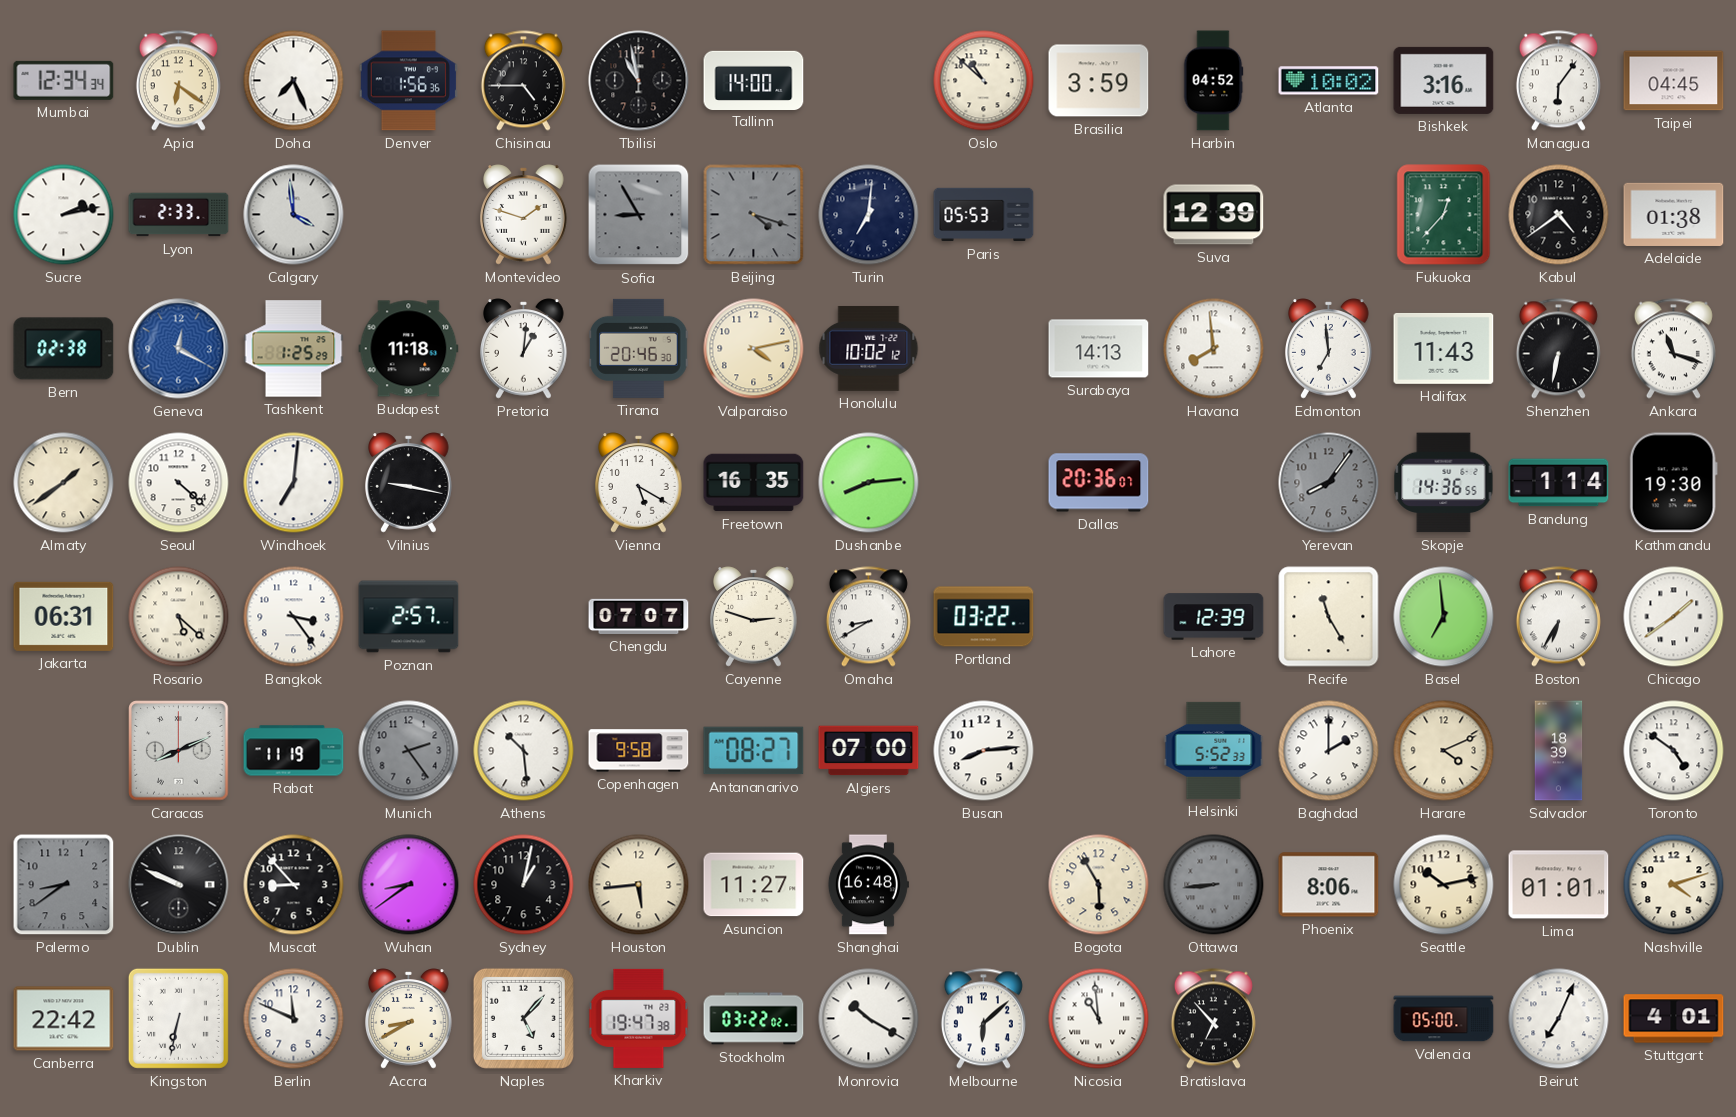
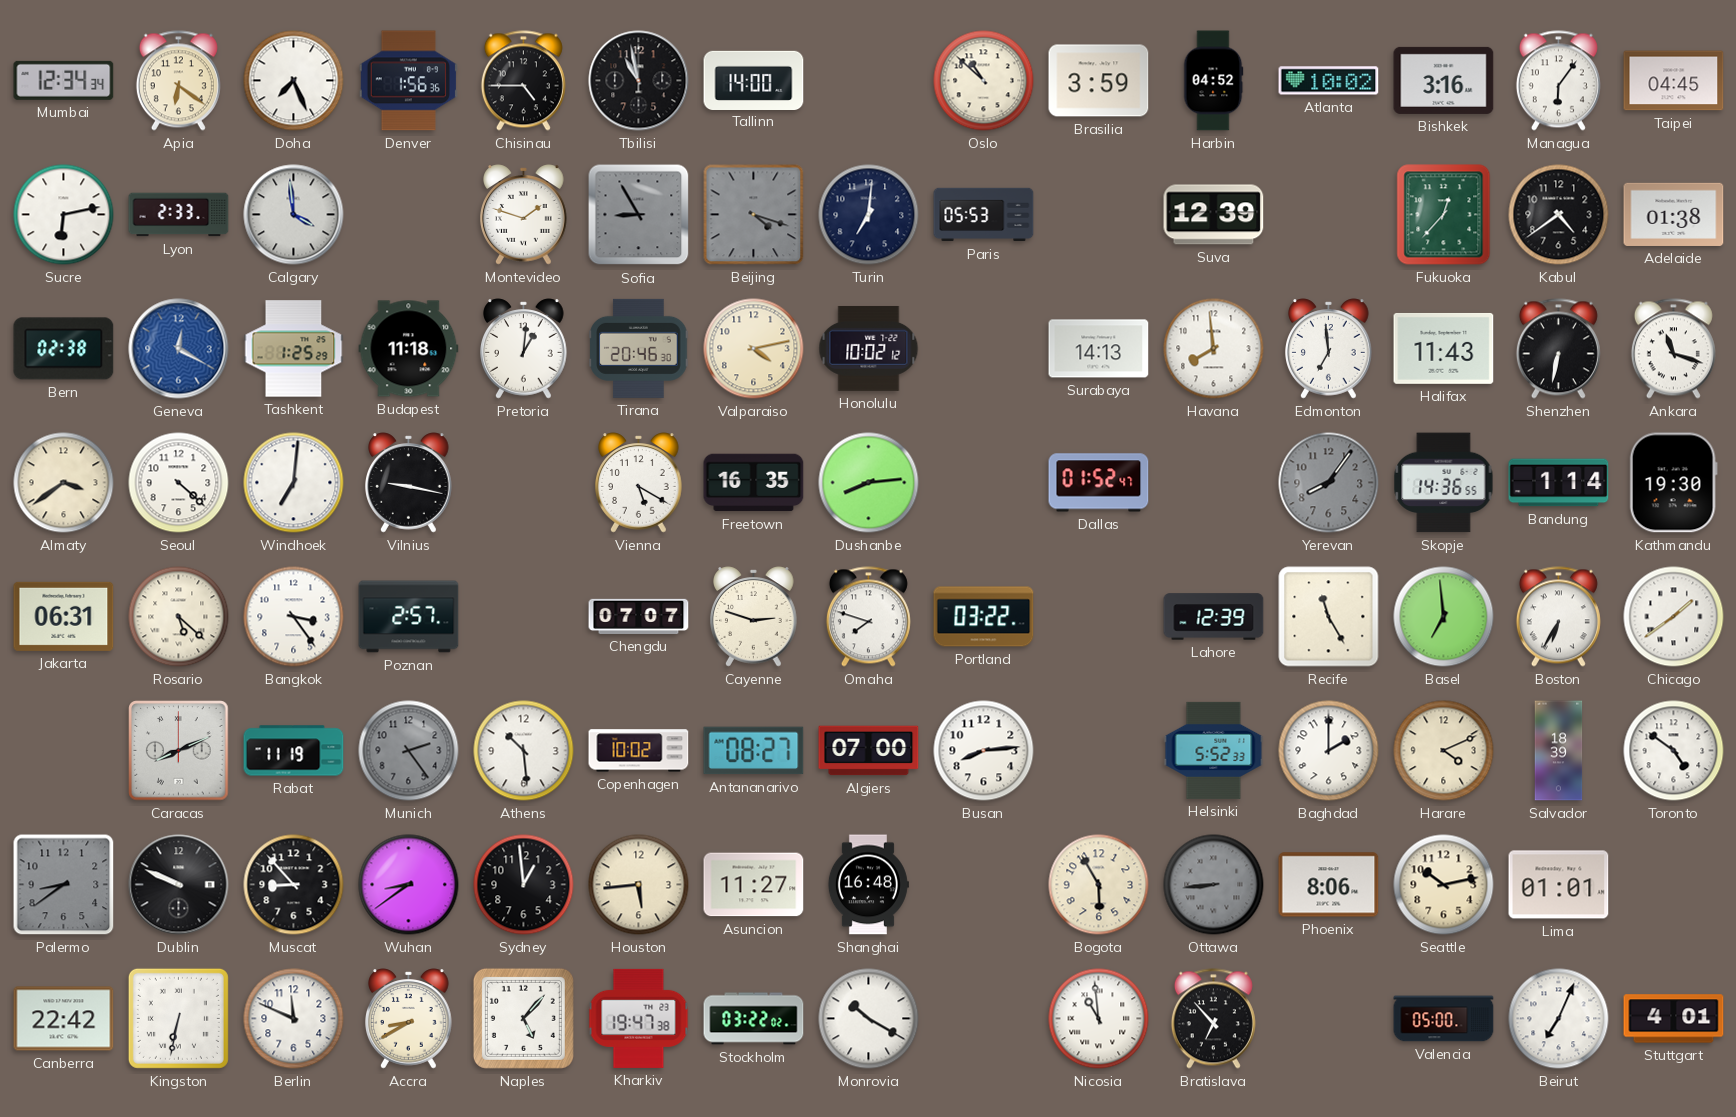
Sucre: 2:13 -> 6:13 (64, 215)
Almaty: 1:39 -> 3:39 (64, 483)
Dallas: 20:36 -> 01:52 (1099, 483)
Omaha: 8:40 -> 7:48 (868, 617)
Copenhagen: 9:58 -> 10:02 (639, 751)
Sydney: 1:02 -> 12:59 (524, 885)
Nashville: 4:12 -> none (1674, 885)
Melbourne: 6:08 -> none (983, 1019)
